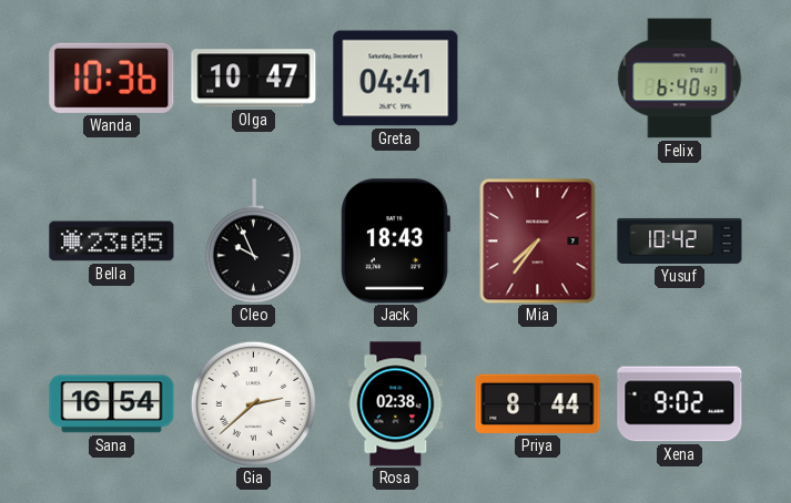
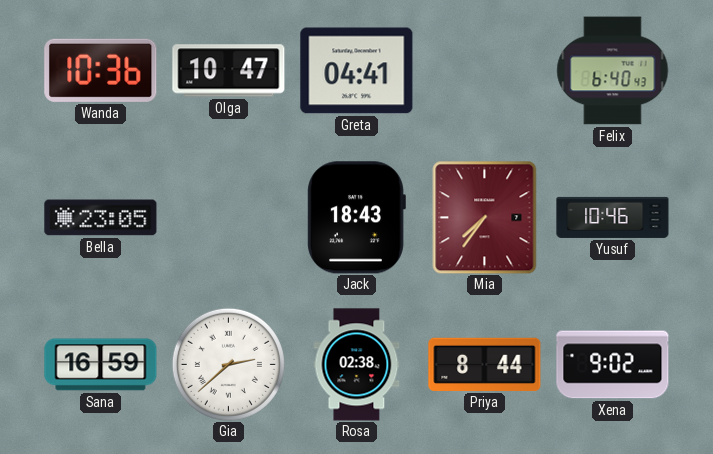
Cleo: 9:56 -> none (253, 242)
Yusuf: 10:42 -> 10:46 (613, 217)
Sana: 16:54 -> 16:59 (101, 365)
